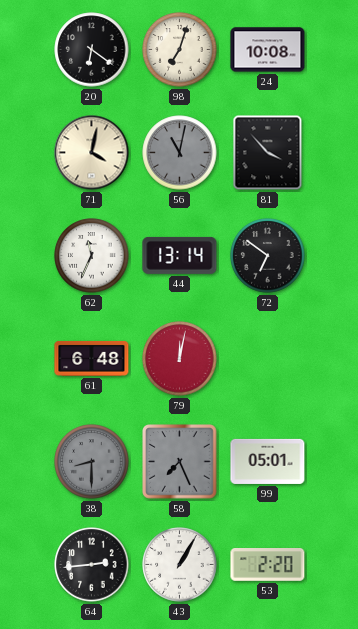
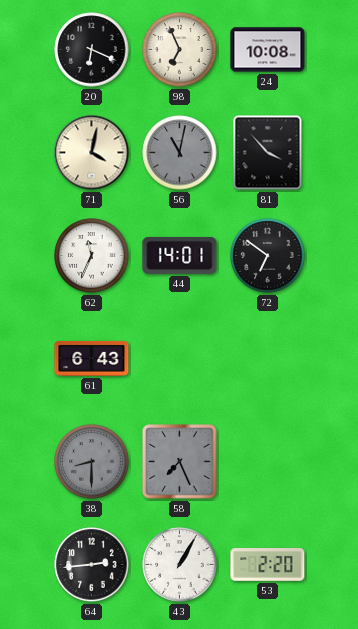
20: 6:21 -> 6:19 (92, 50)
98: 7:03 -> 6:56 (180, 50)
44: 13:14 -> 14:01 (180, 255)
61: 6:48 -> 6:43 (92, 358)
79: 12:02 -> none (180, 359)
99: 05:01 -> none (268, 461)
